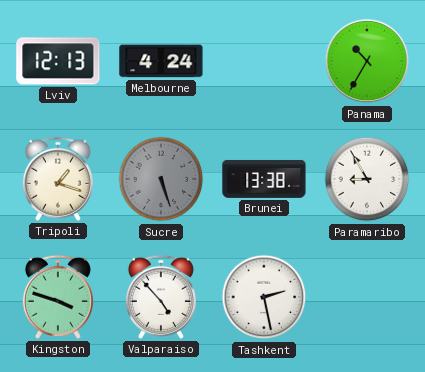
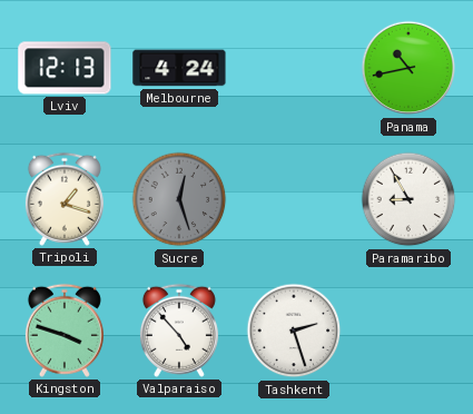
Panama: 10:35 -> 10:43 (408, 68)
Sucre: 5:27 -> 12:27 (179, 199)
Brunei: 13:38 -> none (264, 179)
Tashkent: 2:28 -> 2:27 (294, 331)
